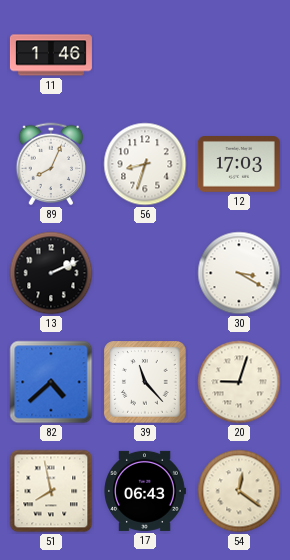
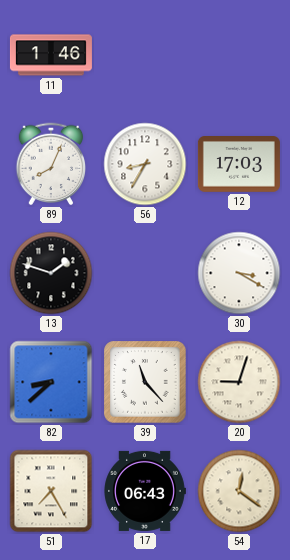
56: 8:33 -> 8:35 (145, 164)
13: 2:11 -> 1:48 (51, 273)
82: 4:38 -> 8:38 (51, 382)
51: 7:58 -> 7:25 (51, 491)
